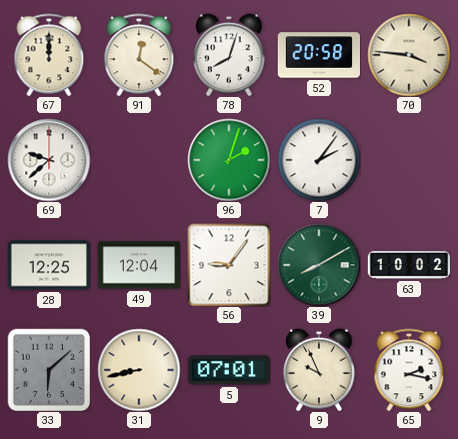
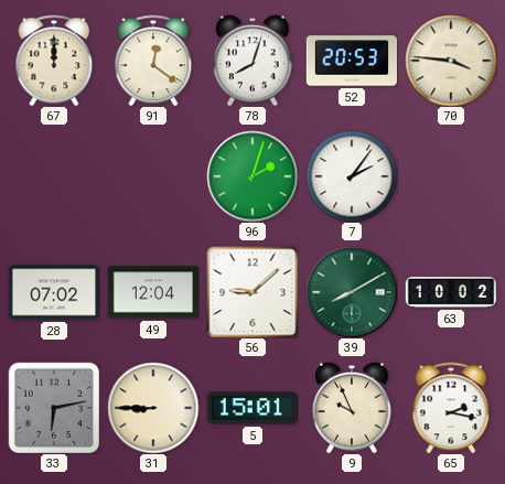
52: 20:58 -> 20:53 (351, 61)
69: 9:38 -> none (49, 160)
28: 12:25 -> 07:02 (53, 292)
56: 9:06 -> 9:08 (253, 292)
33: 6:08 -> 6:13 (54, 408)
31: 8:43 -> 8:45 (153, 408)
5: 07:01 -> 15:01 (253, 408)
